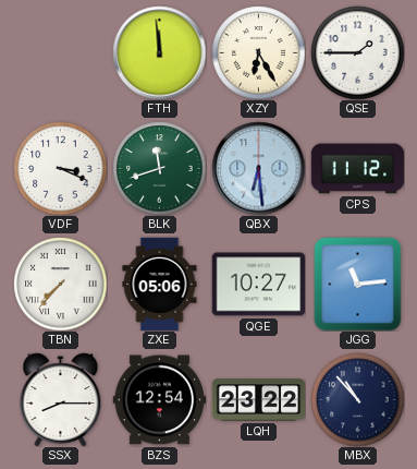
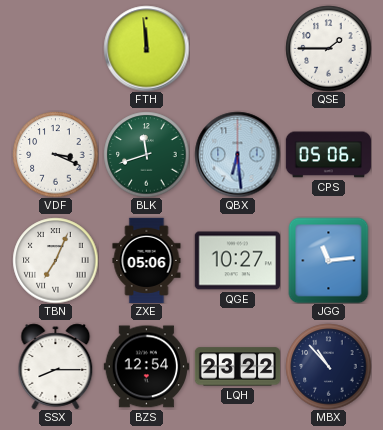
XZY: 6:25 -> none (258, 52)
CPS: 11:12 -> 05:06 (328, 155)
TBN: 7:37 -> 7:04 (55, 260)
